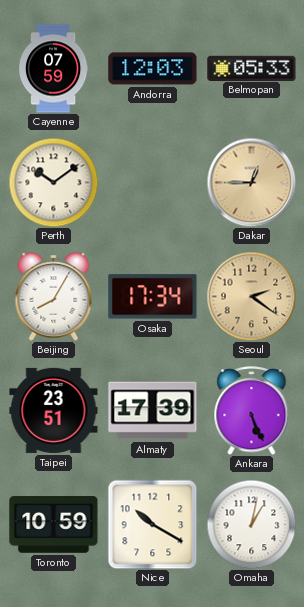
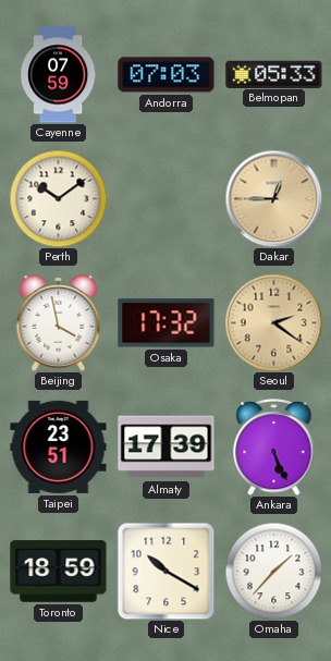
Andorra: 12:03 -> 07:03 (167, 75)
Beijing: 8:05 -> 3:58 (59, 323)
Osaka: 17:34 -> 17:32 (167, 323)
Toronto: 10:59 -> 18:59 (59, 572)
Omaha: 1:02 -> 1:37 (273, 571)
